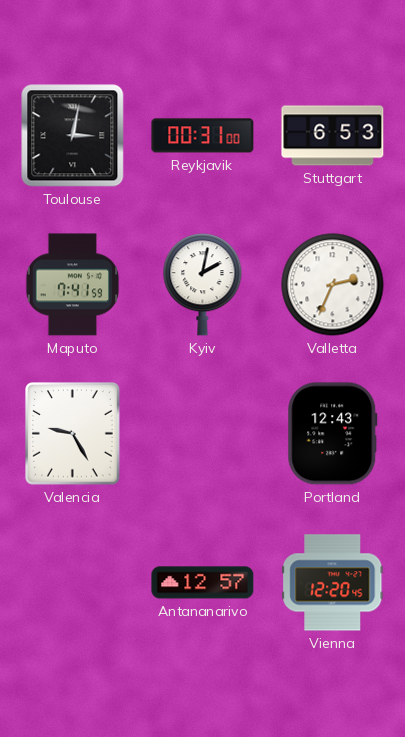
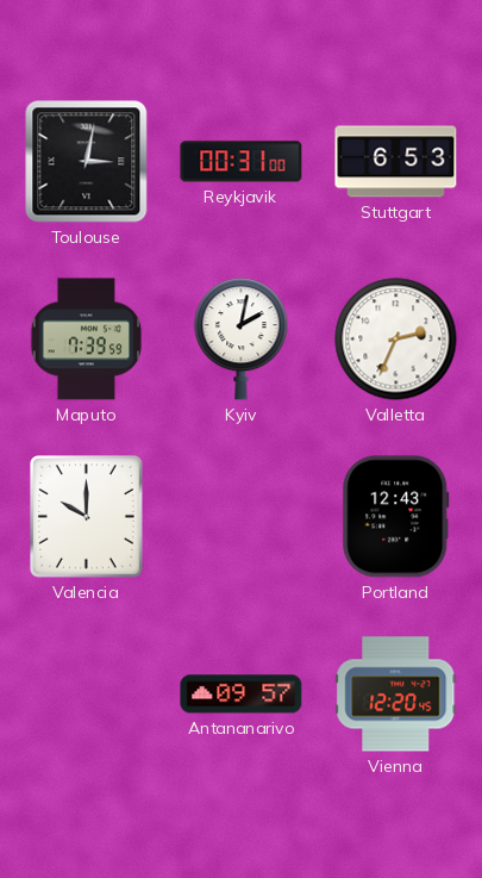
Maputo: 7:41 -> 7:39 (87, 340)
Valencia: 9:25 -> 10:00 (87, 517)
Antananarivo: 12:57 -> 09:57 (242, 695)
